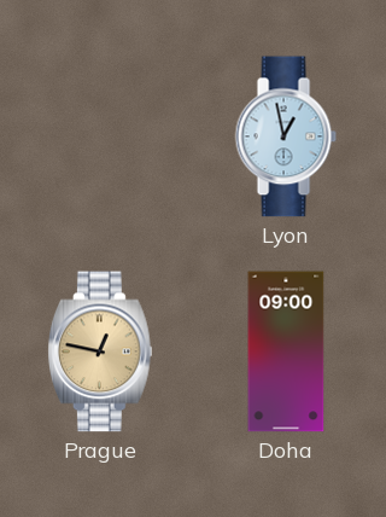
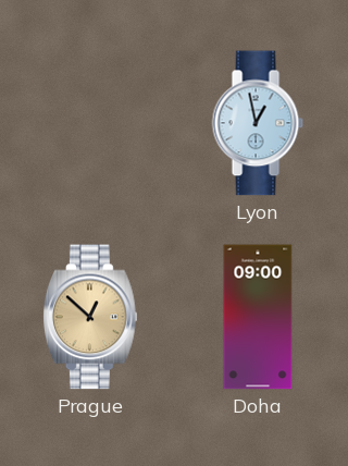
Prague: 12:47 -> 12:52 (90, 317)
